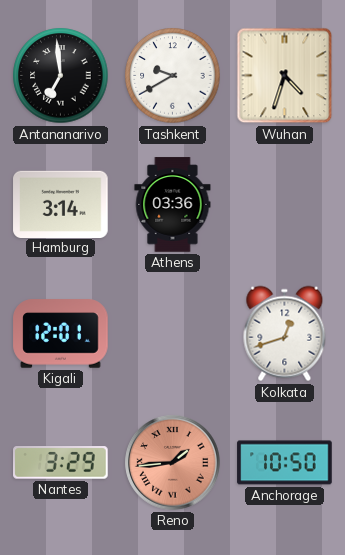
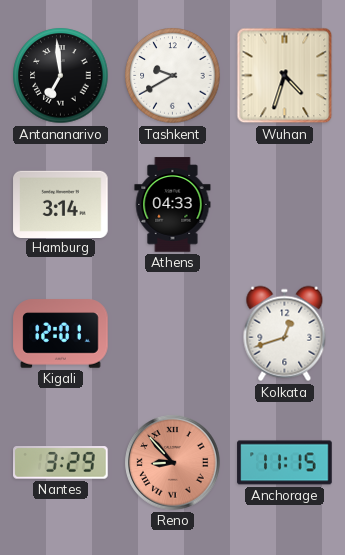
Athens: 03:36 -> 04:33 (173, 205)
Reno: 1:44 -> 8:53 (173, 463)
Anchorage: 10:50 -> 11:15 (285, 463)
